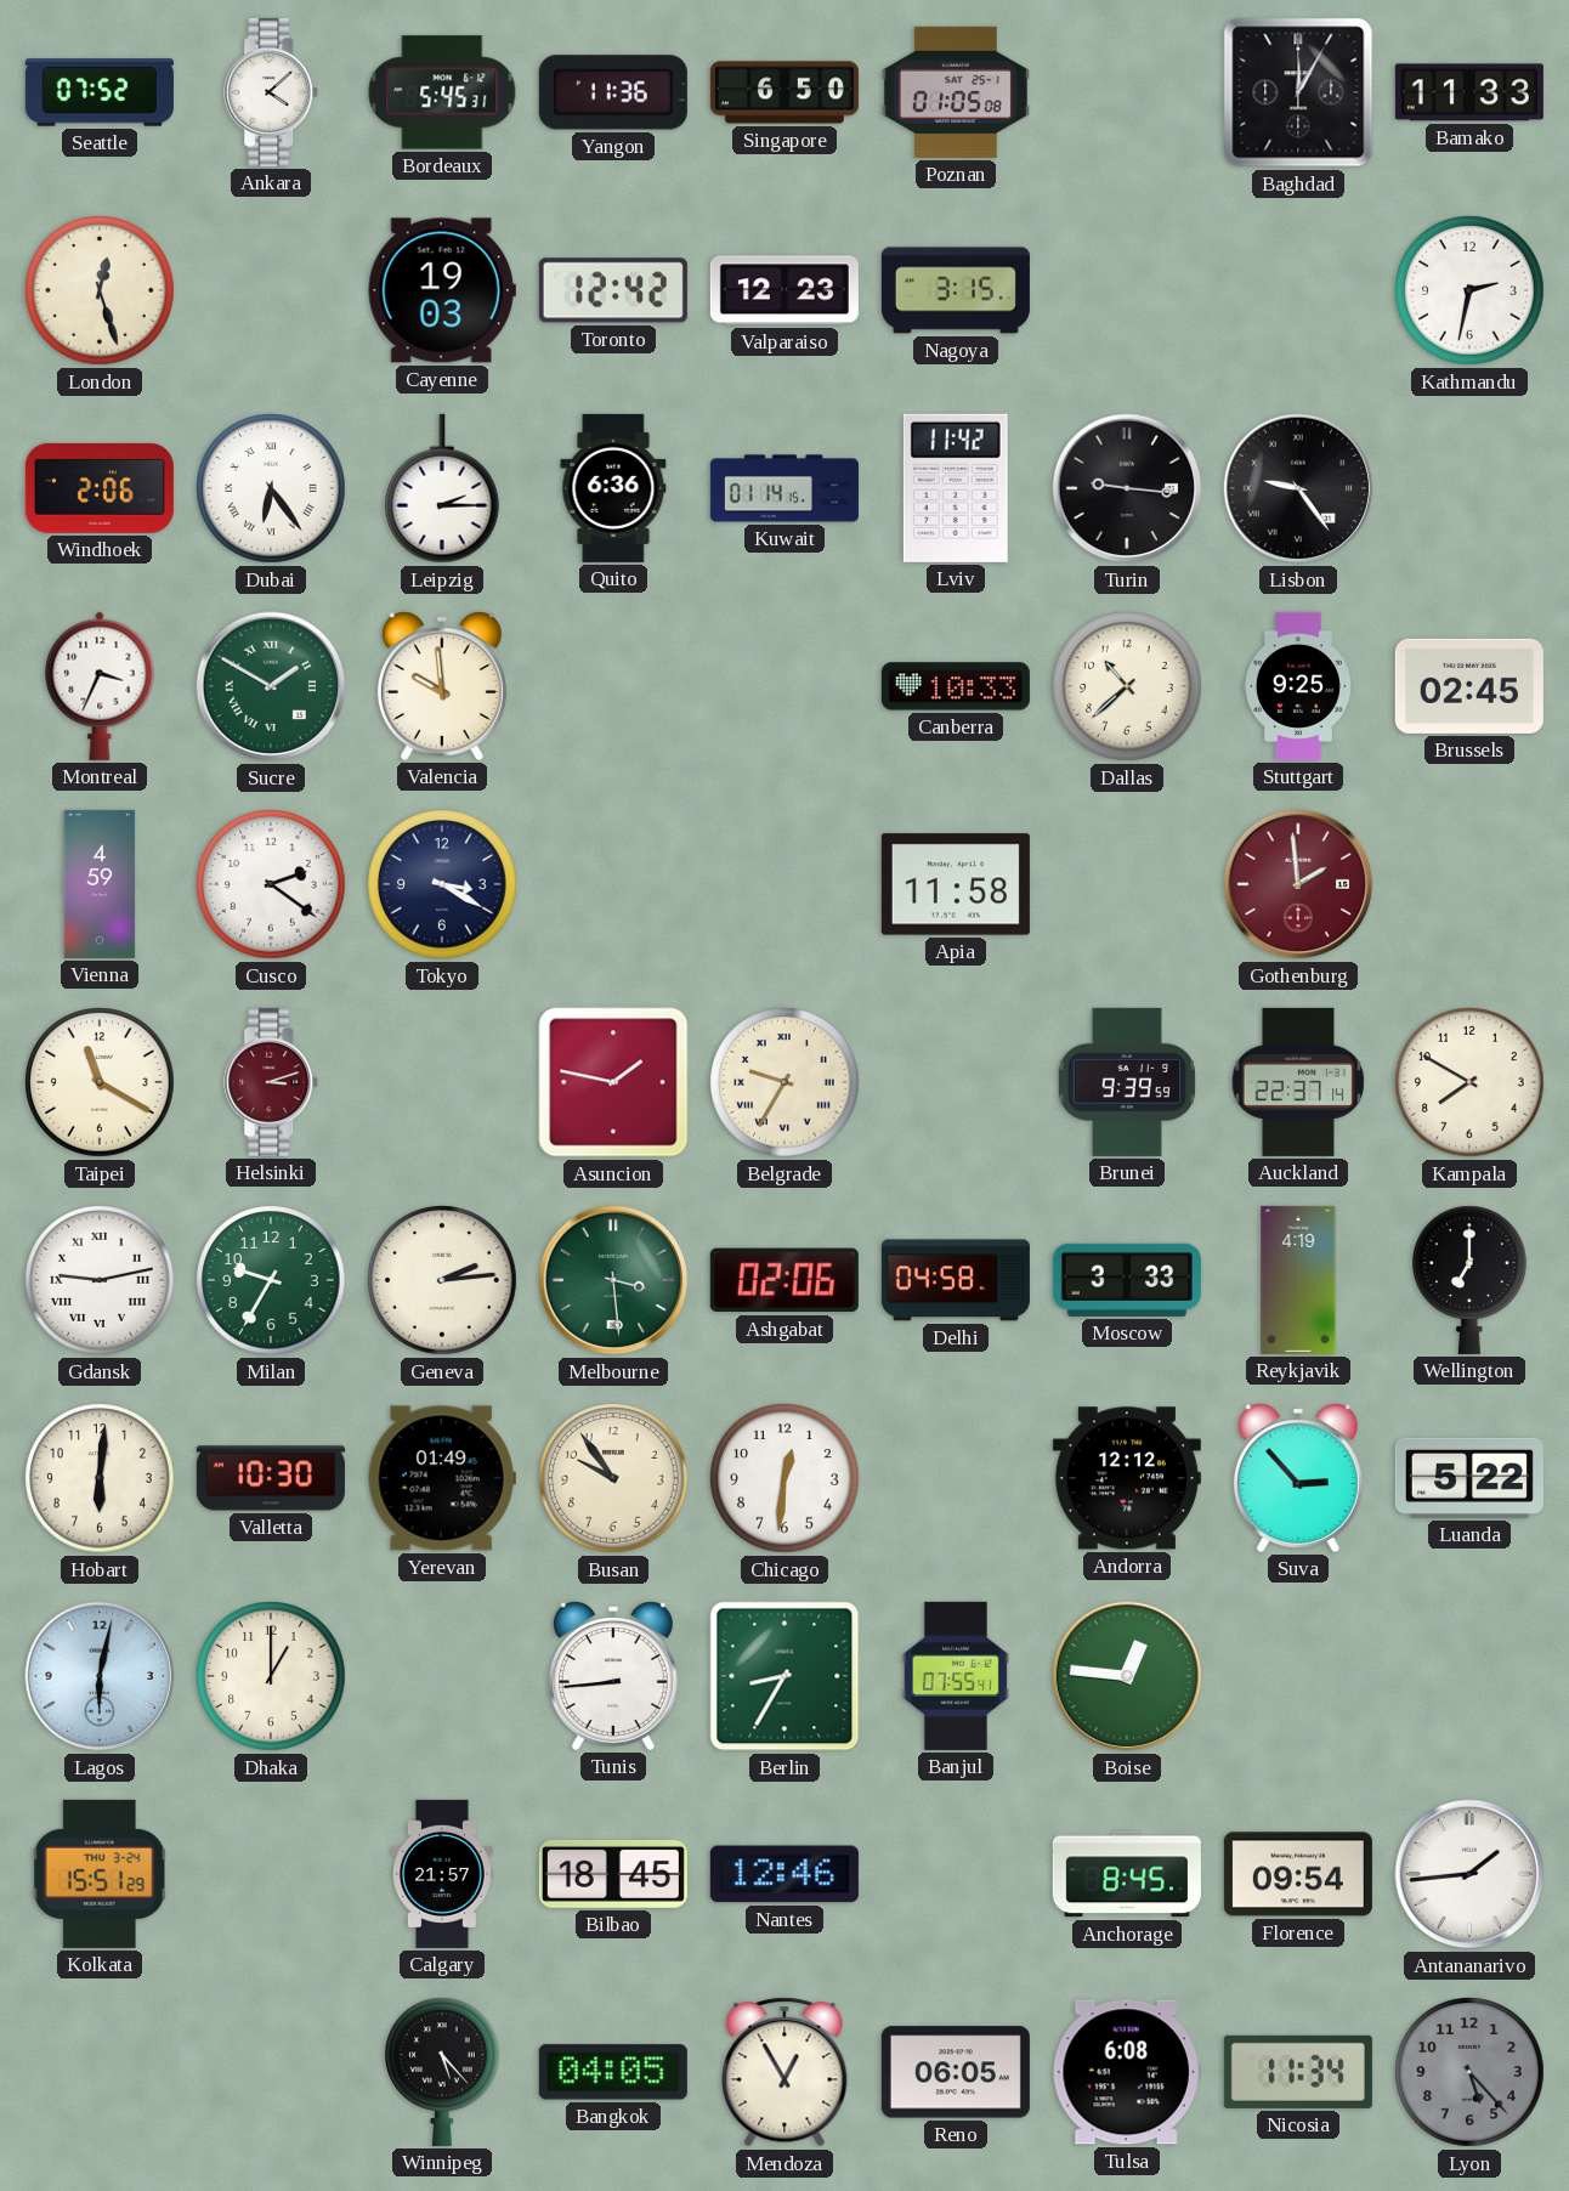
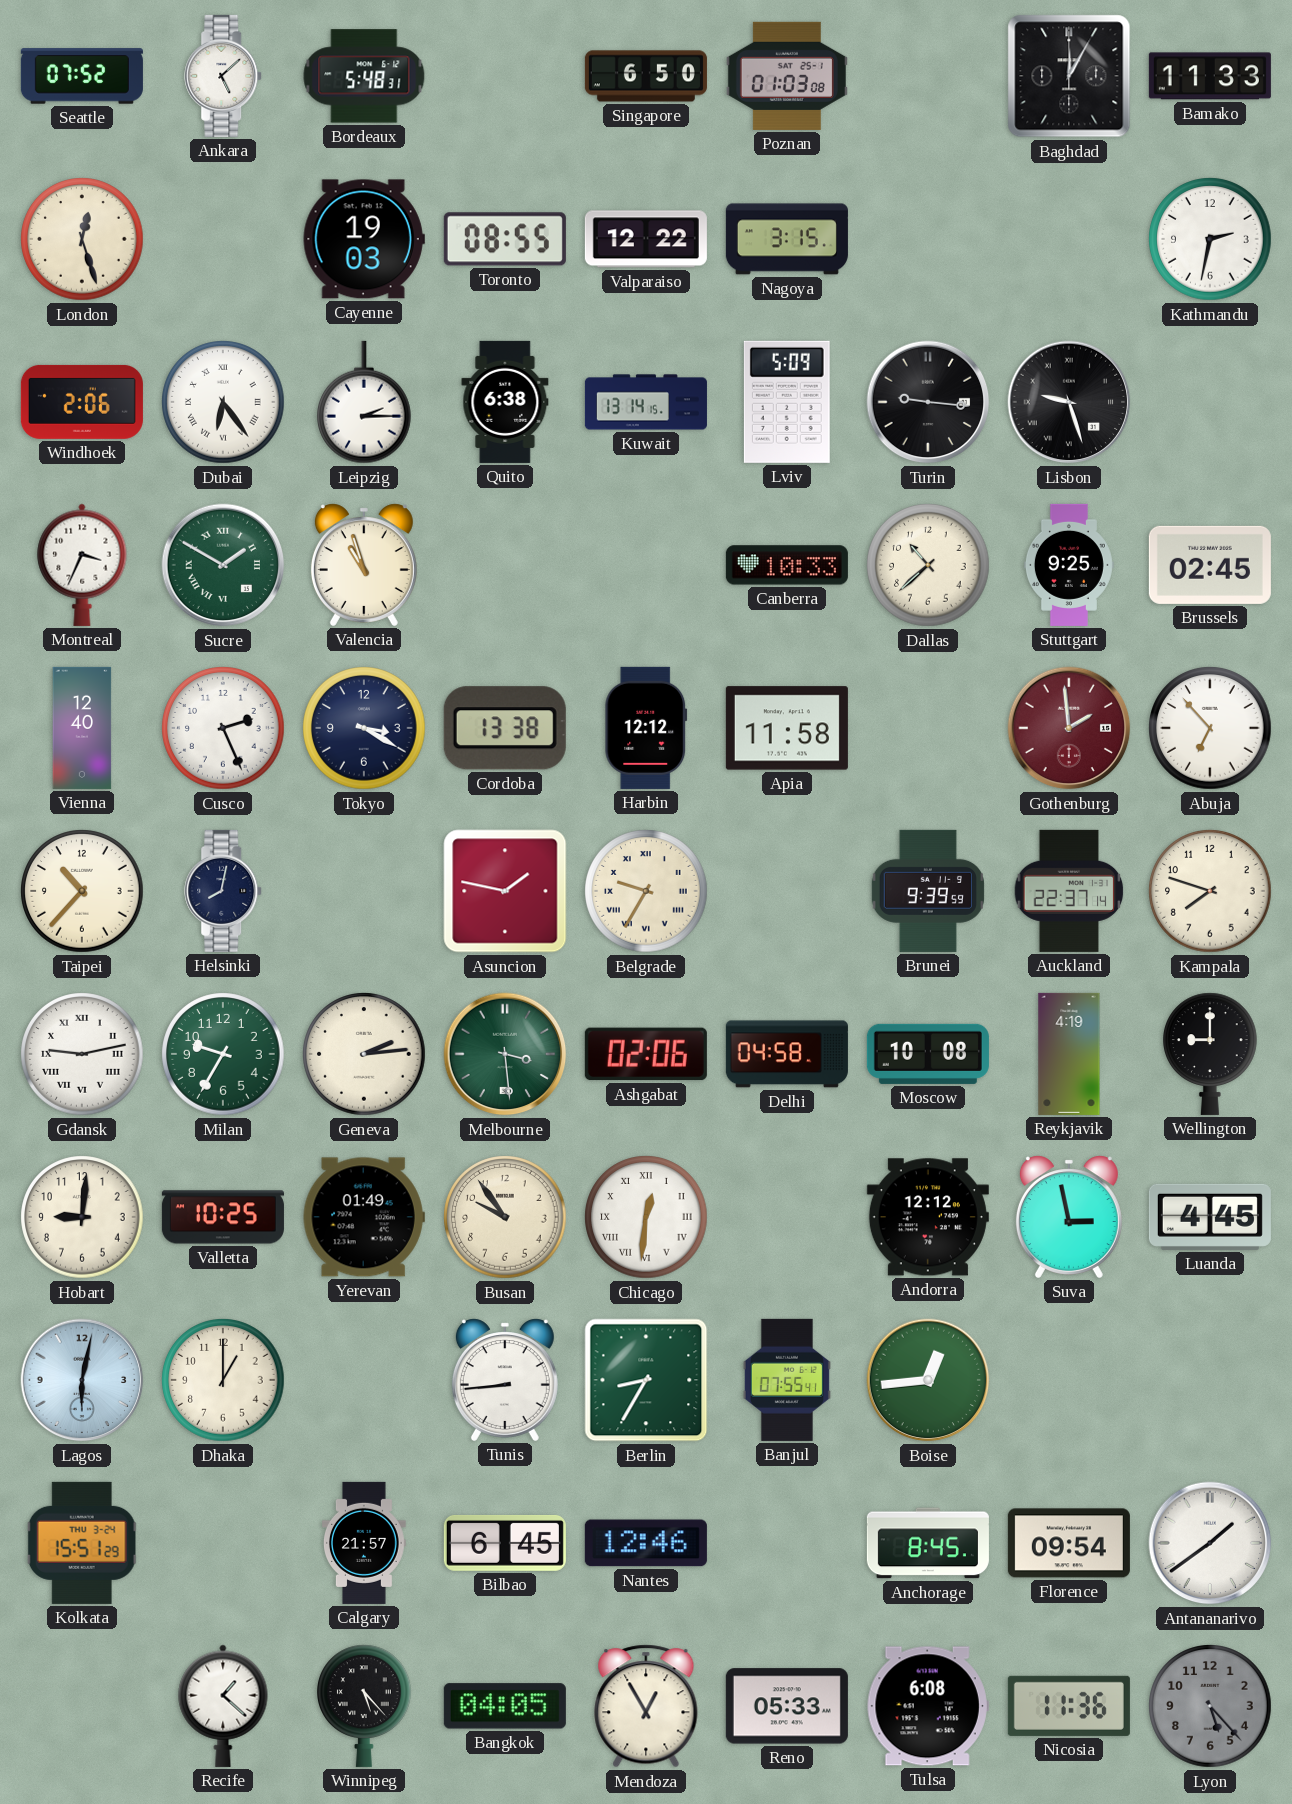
Ankara: 4:08 -> 5:08 (224, 76)
Bordeaux: 5:45 -> 5:48 (364, 76)
Yangon: 11:36 -> none (613, 92)
Poznan: 01:05 -> 01:03 (787, 76)
Toronto: 12:42 -> 08:55 (505, 239)
Valparaiso: 12:23 -> 12:22 (646, 239)
Quito: 6:36 -> 6:38 (505, 402)
Kuwait: 01:14 -> 13:14 (646, 402)
Lviv: 11:42 -> 5:09 (787, 402)
Lisbon: 9:24 -> 9:27 (1069, 402)
Valencia: 9:59 -> 10:57 (364, 565)
Vienna: 4:59 -> 12:40 (82, 728)
Cusco: 2:21 -> 2:26 (223, 728)
Cordoba: none -> 13:38 (505, 728)
Harbin: none -> 12:12 (646, 728)
Abuja: none -> 6:53 (1210, 728)
Taipei: 11:20 -> 10:37 (82, 891)
Helsinki: 3:12 -> 8:02 (224, 891)
Helsinki dial: burgundy -> navy (224, 891)
Kampala: 7:50 -> 7:48 (1210, 891)
Moscow: 3:33 -> 10:08 (928, 1054)
Wellington: 7:00 -> 9:00 (1211, 1054)
Hobart: 6:01 -> 9:01 (82, 1217)
Valletta: 10:30 -> 10:25 (223, 1217)
Chicago numerals: Arabic -> Roman (646, 1217)
Suva: 2:53 -> 2:58 (1069, 1217)
Luanda: 5:22 -> 4:45 (1210, 1217)
Boise: 12:46 -> 12:44 (928, 1380)
Bilbao: 18:45 -> 6:45 (505, 1543)
Antananarivo: 1:44 -> 1:39 (1210, 1543)
Recife: none -> 1:22 (223, 1706)
Reno: 06:05 -> 05:33 (787, 1706)
Nicosia: 11:34 -> 11:36 (1069, 1706)
